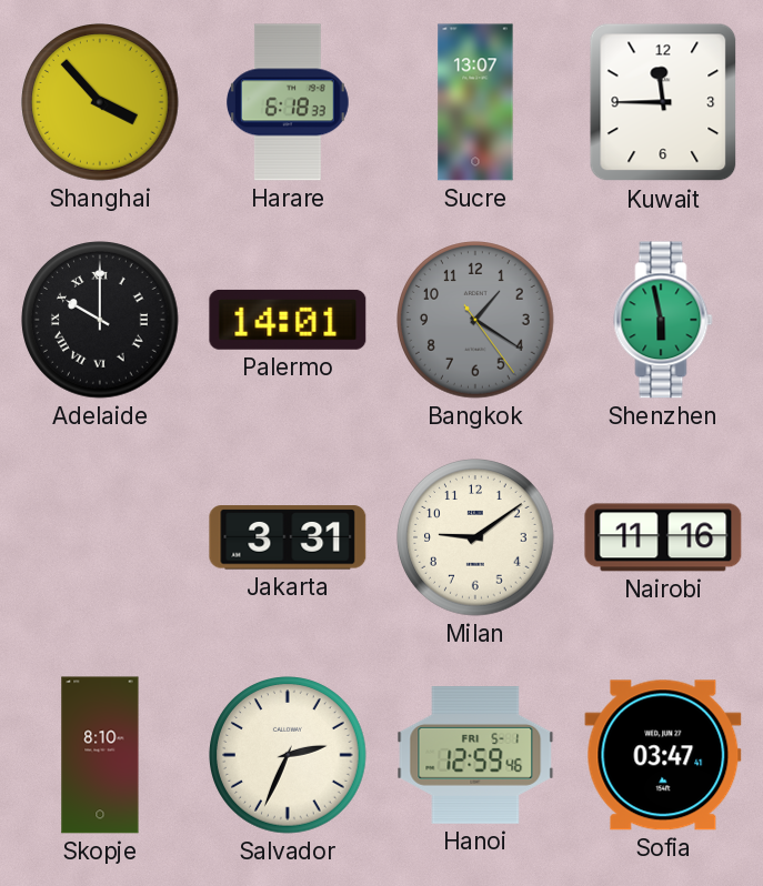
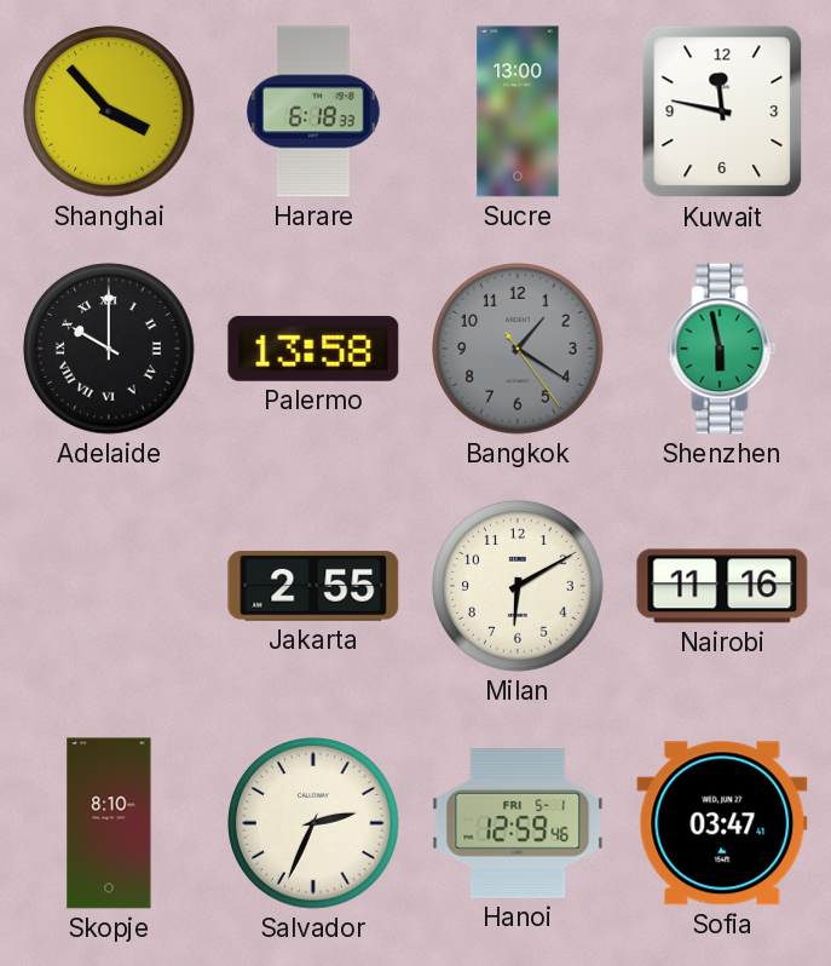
Sucre: 13:07 -> 13:00 (518, 111)
Kuwait: 11:45 -> 11:47 (722, 111)
Palermo: 14:01 -> 13:58 (313, 349)
Jakarta: 3:31 -> 2:55 (313, 586)
Milan: 9:09 -> 6:10 (518, 586)
